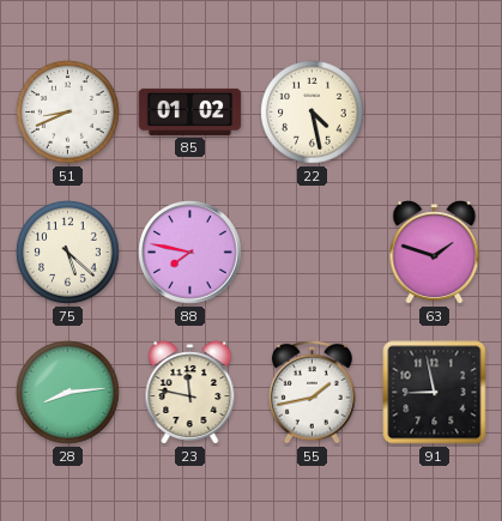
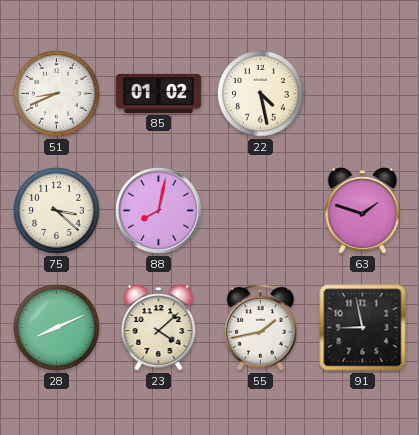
75: 5:22 -> 3:22 (57, 211)
88: 7:47 -> 8:02 (159, 211)
28: 8:14 -> 8:11 (57, 328)
23: 11:47 -> 4:08 (159, 328)
